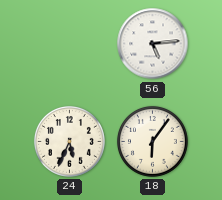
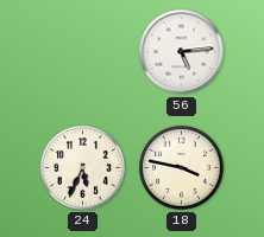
18: 6:06 -> 3:47 (181, 167)
